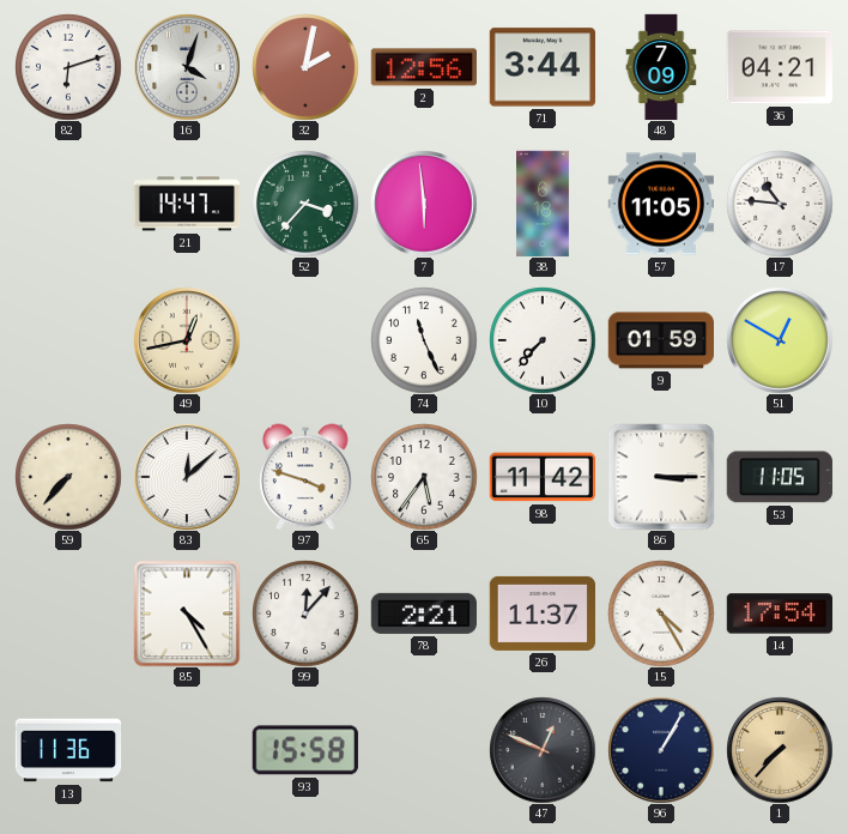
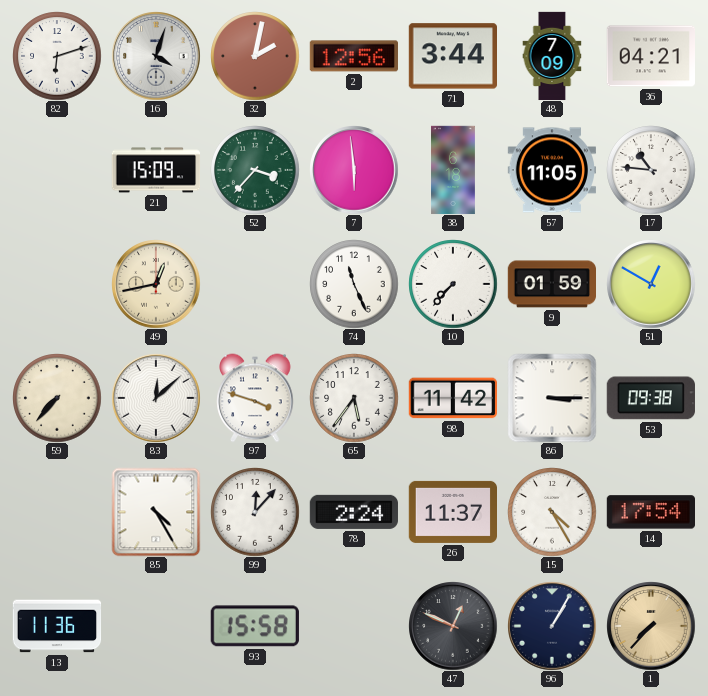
21: 14:47 -> 15:09 (156, 170)
53: 11:05 -> 09:38 (651, 398)
78: 2:21 -> 2:24 (353, 512)
